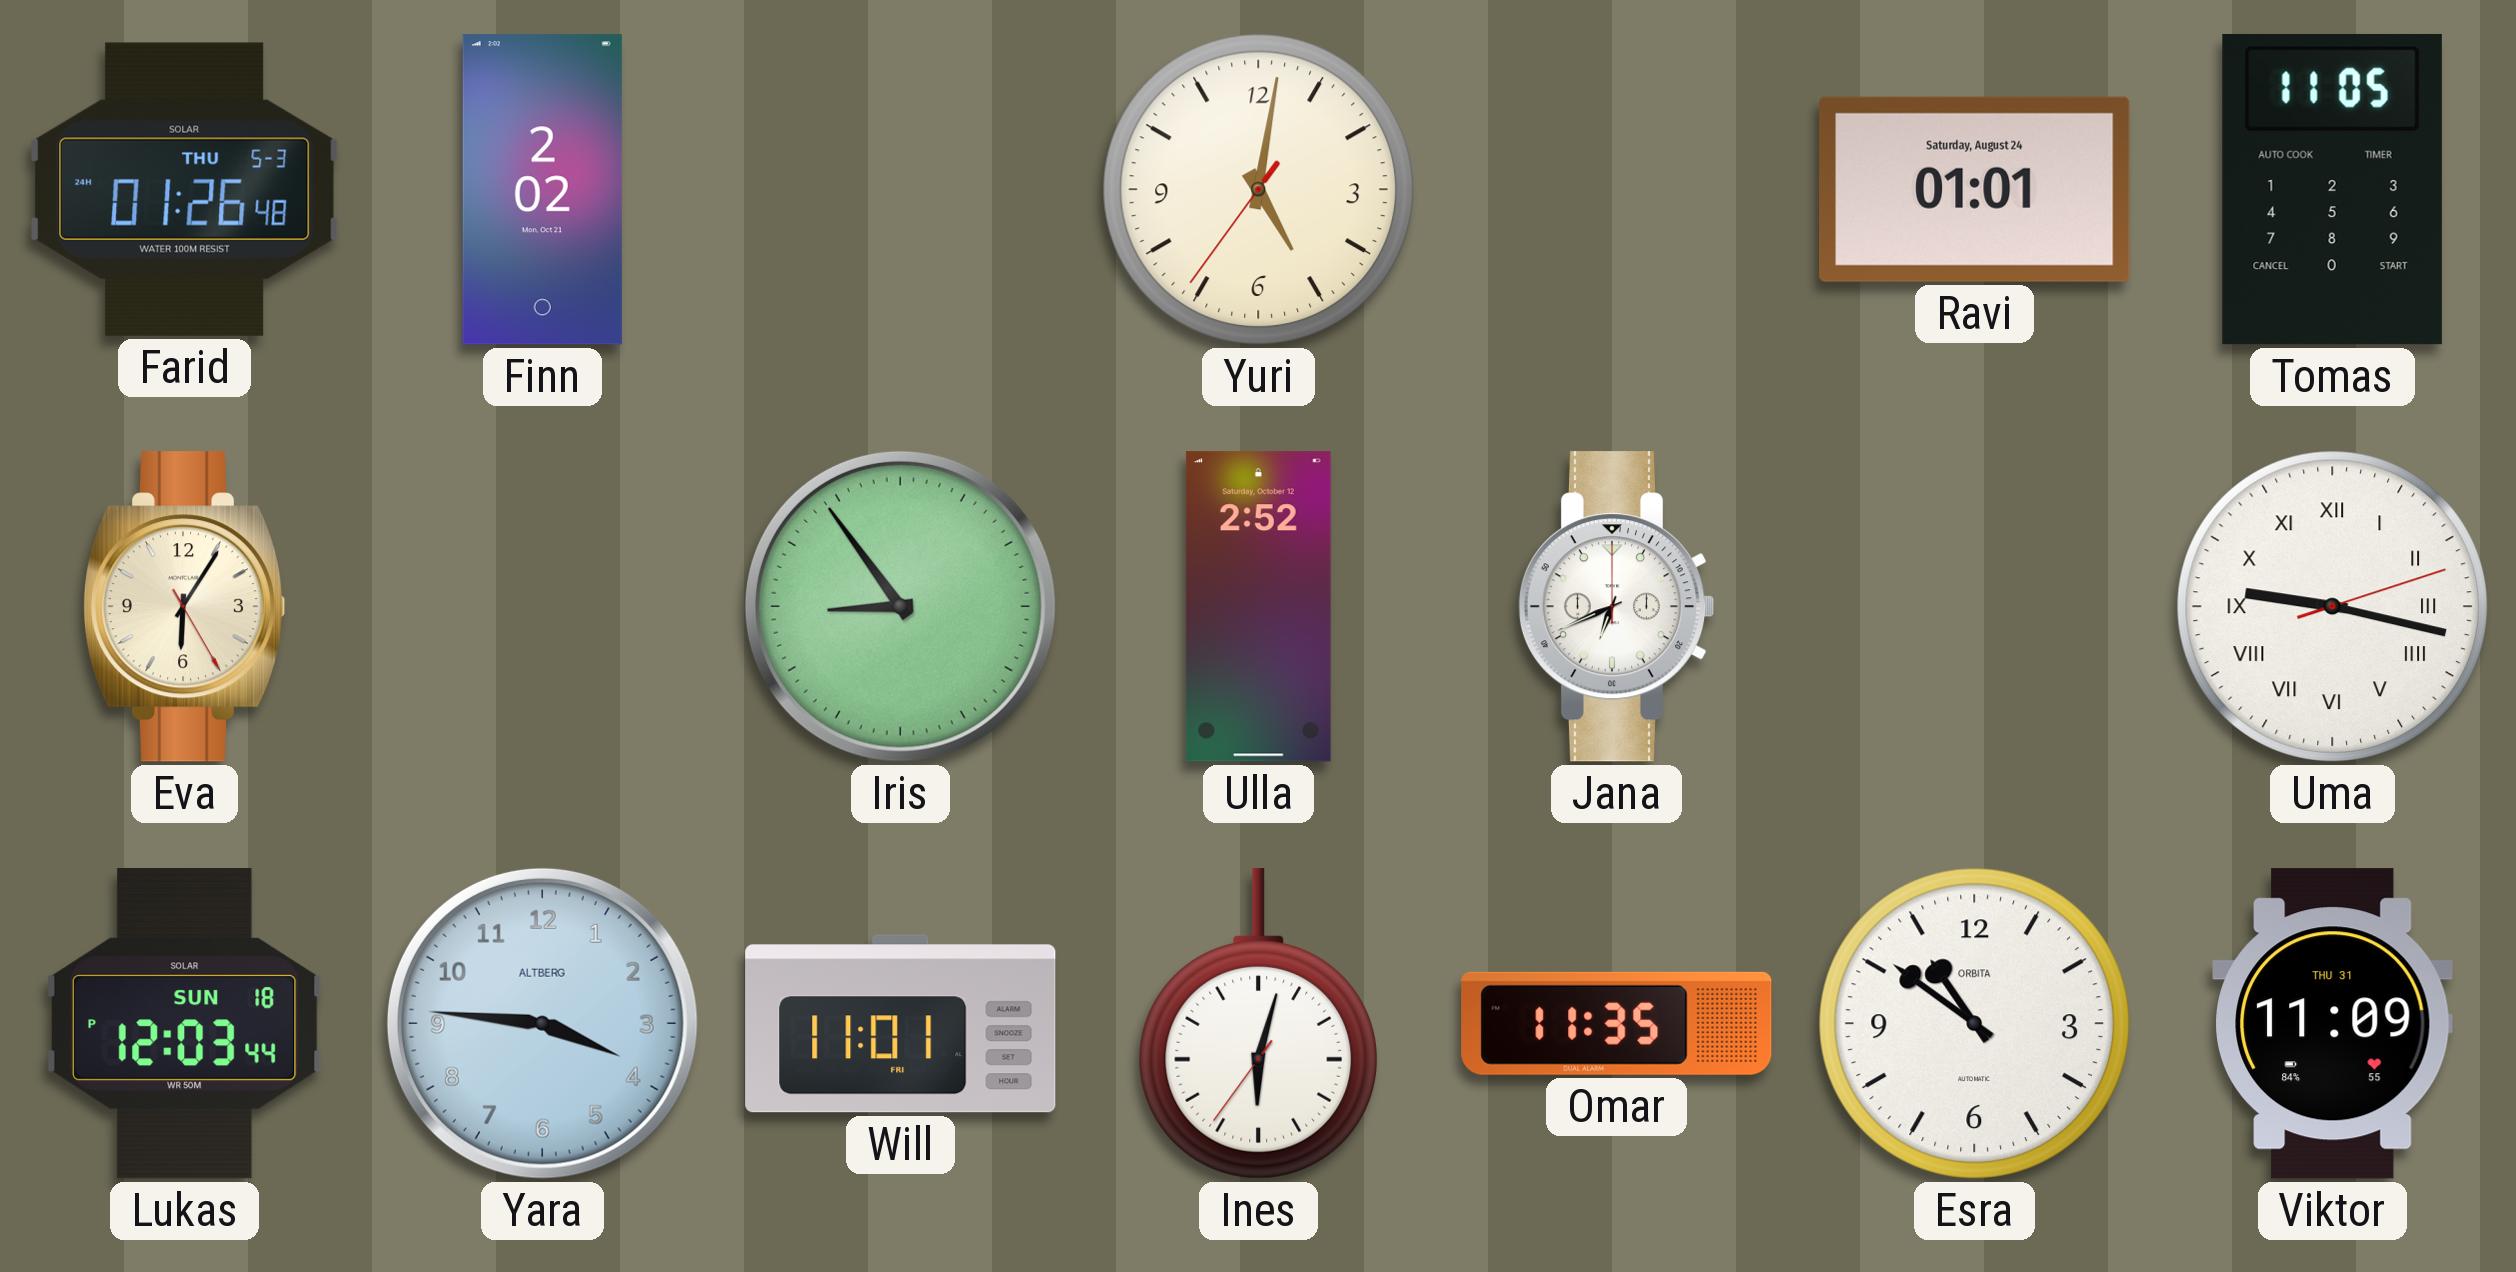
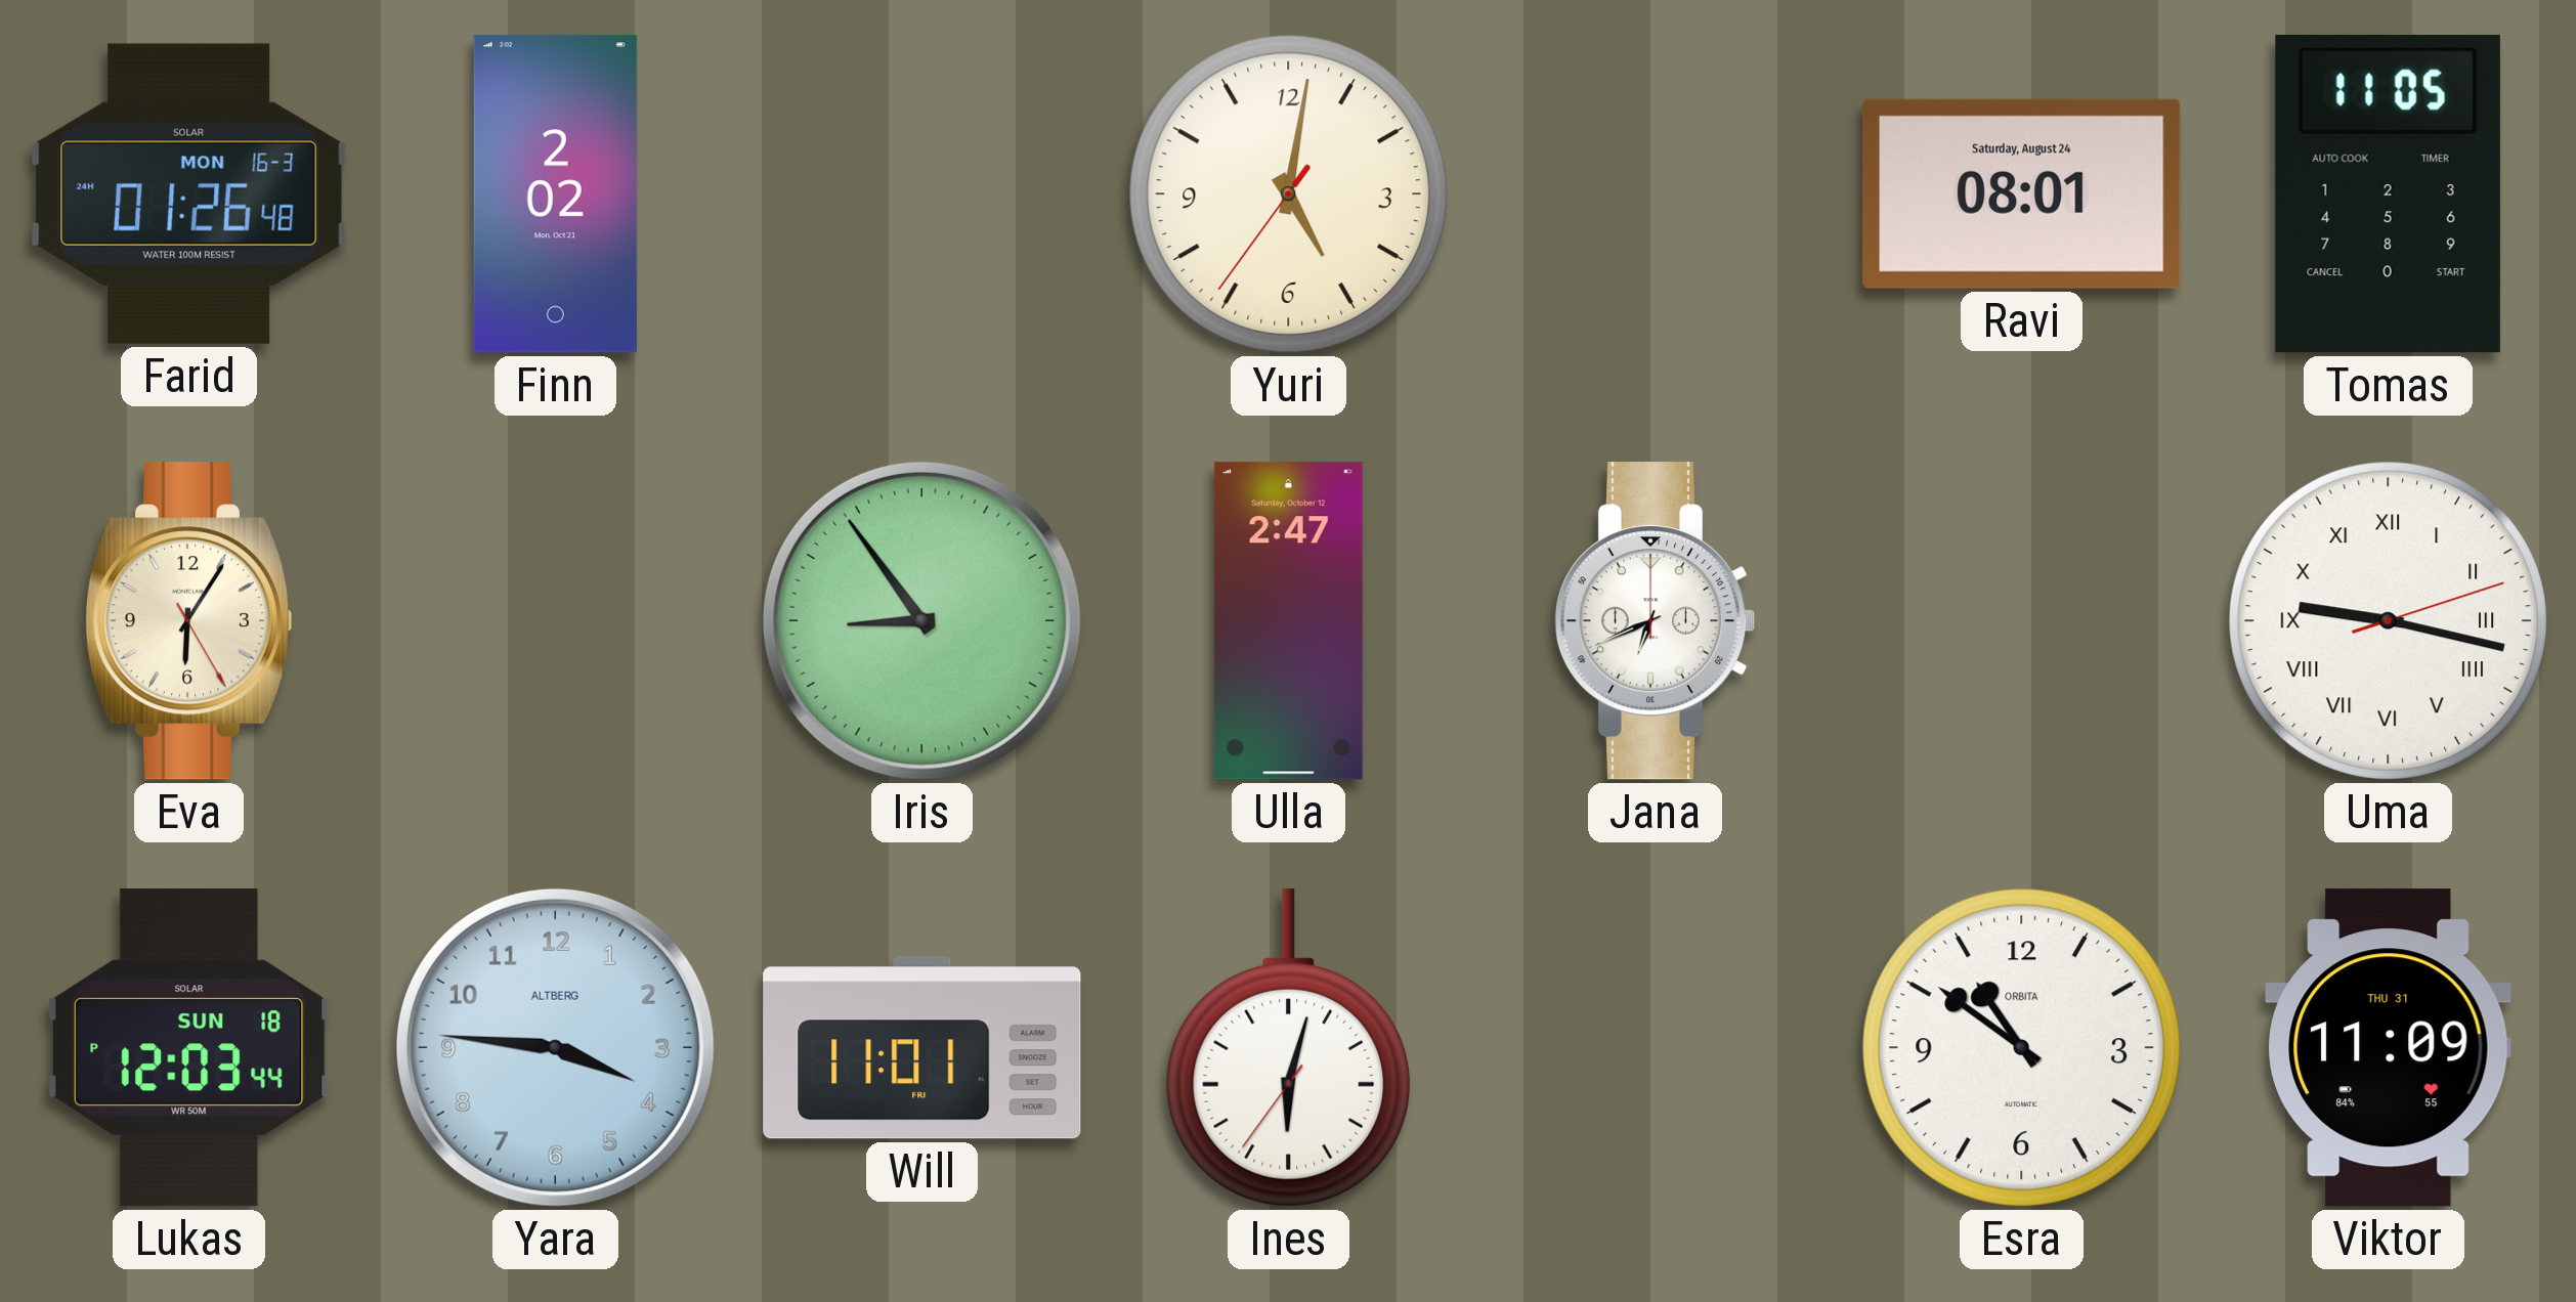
Farid date: THU 5-3 -> MON 16-3 (189, 193)
Ravi: 01:01 -> 08:01 (2022, 193)
Ulla: 2:52 -> 2:47 (1288, 621)
Omar: 11:35 -> none (1617, 1023)
